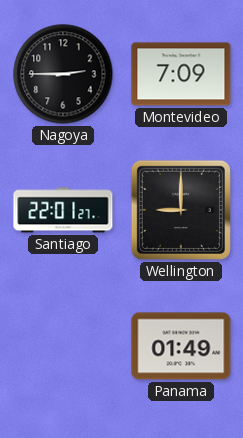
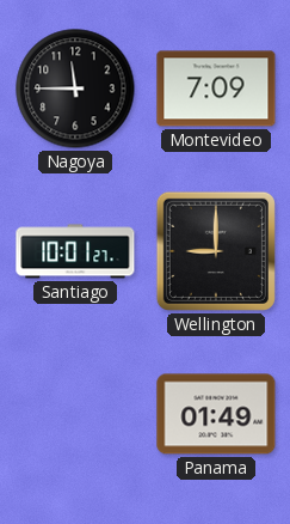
Nagoya: 2:45 -> 11:45 (75, 89)
Santiago: 22:01 -> 10:01 (75, 251)
